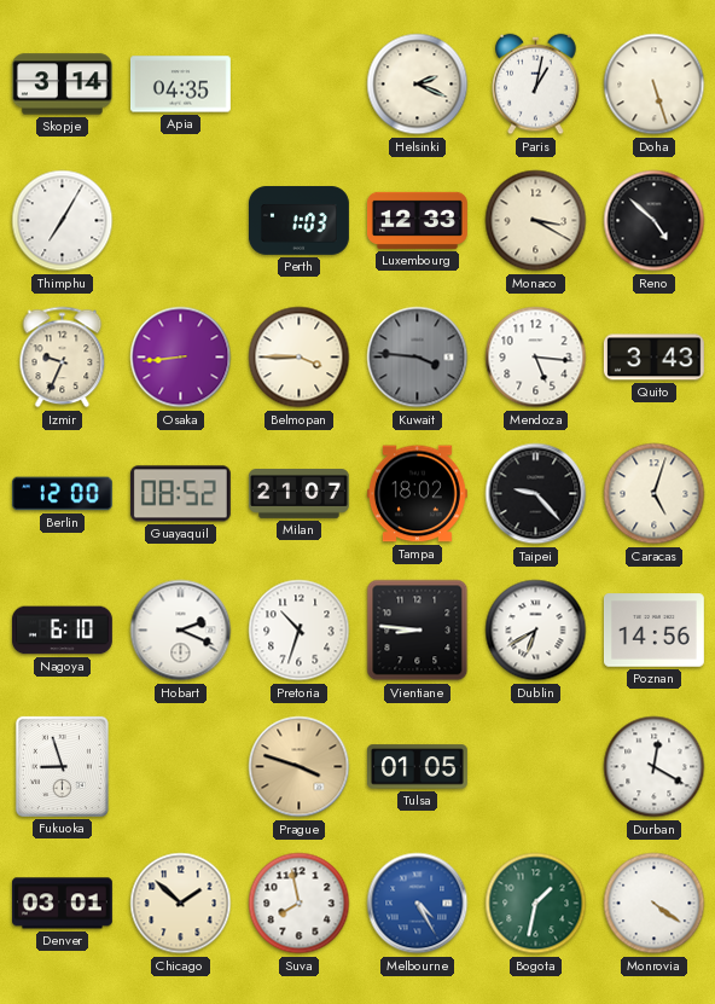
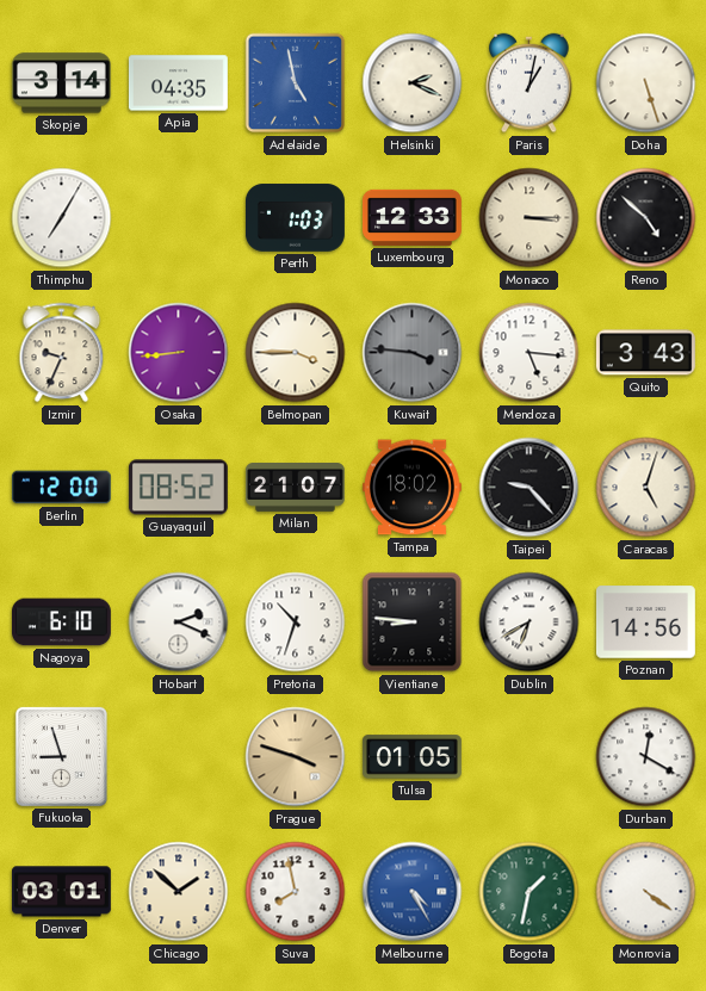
Adelaide: none -> 4:58 (296, 83)
Monaco: 3:20 -> 3:15 (529, 218)
